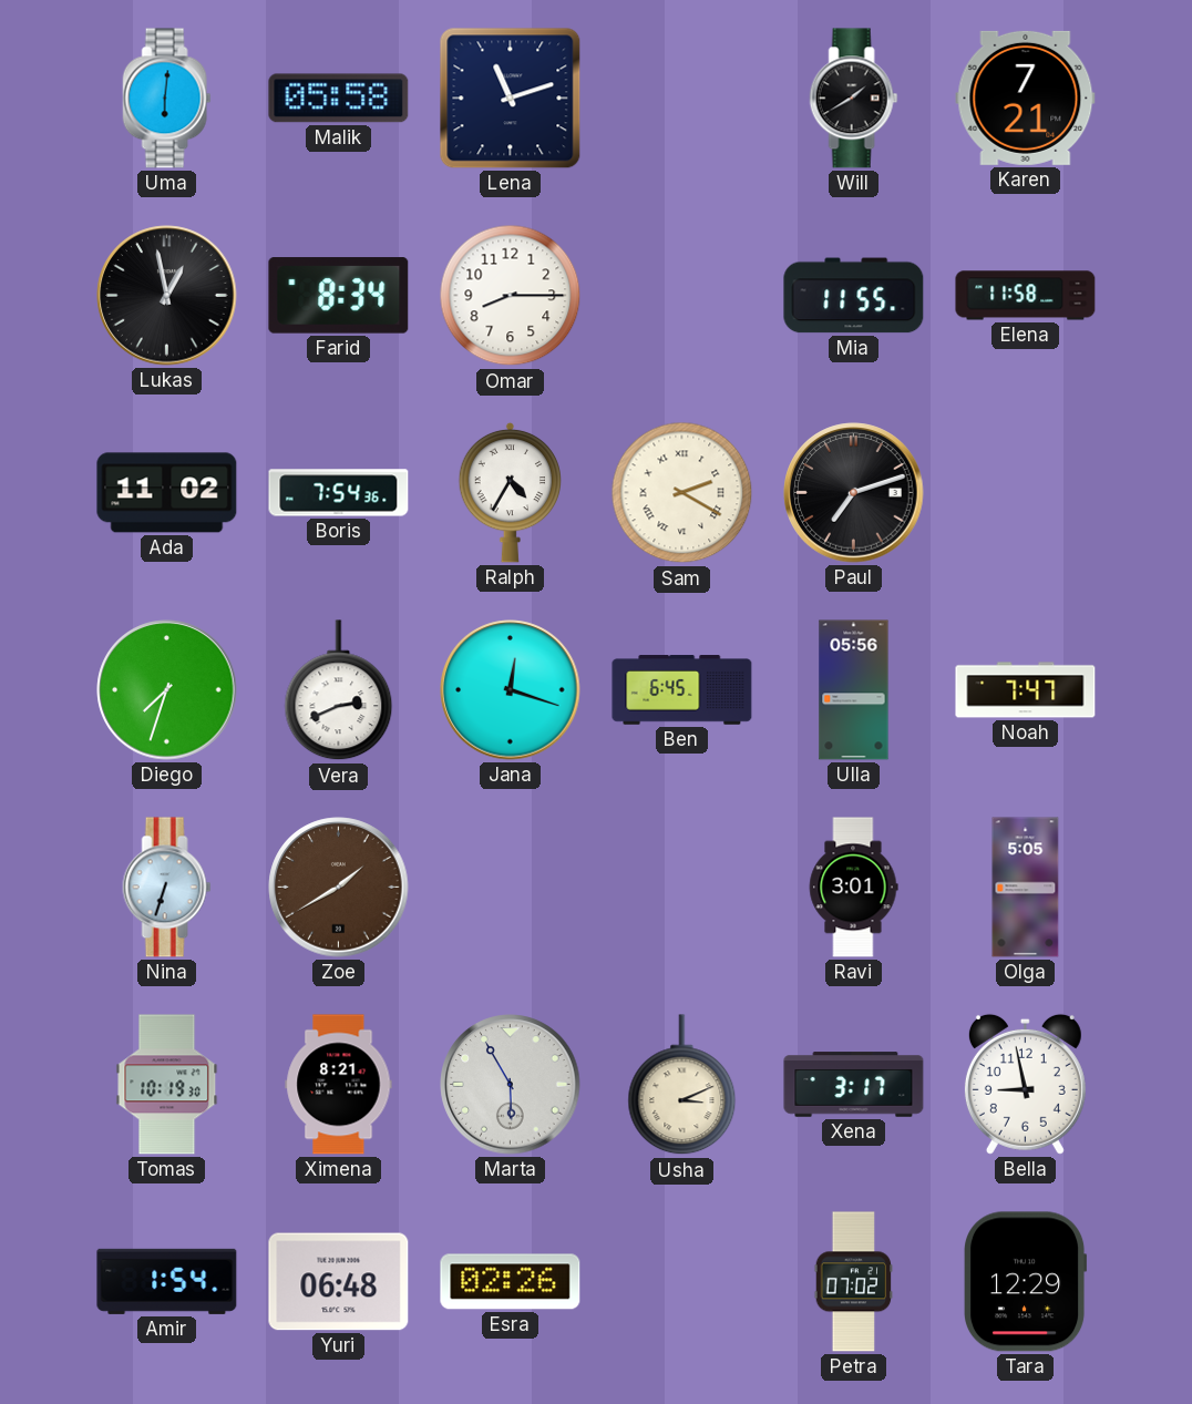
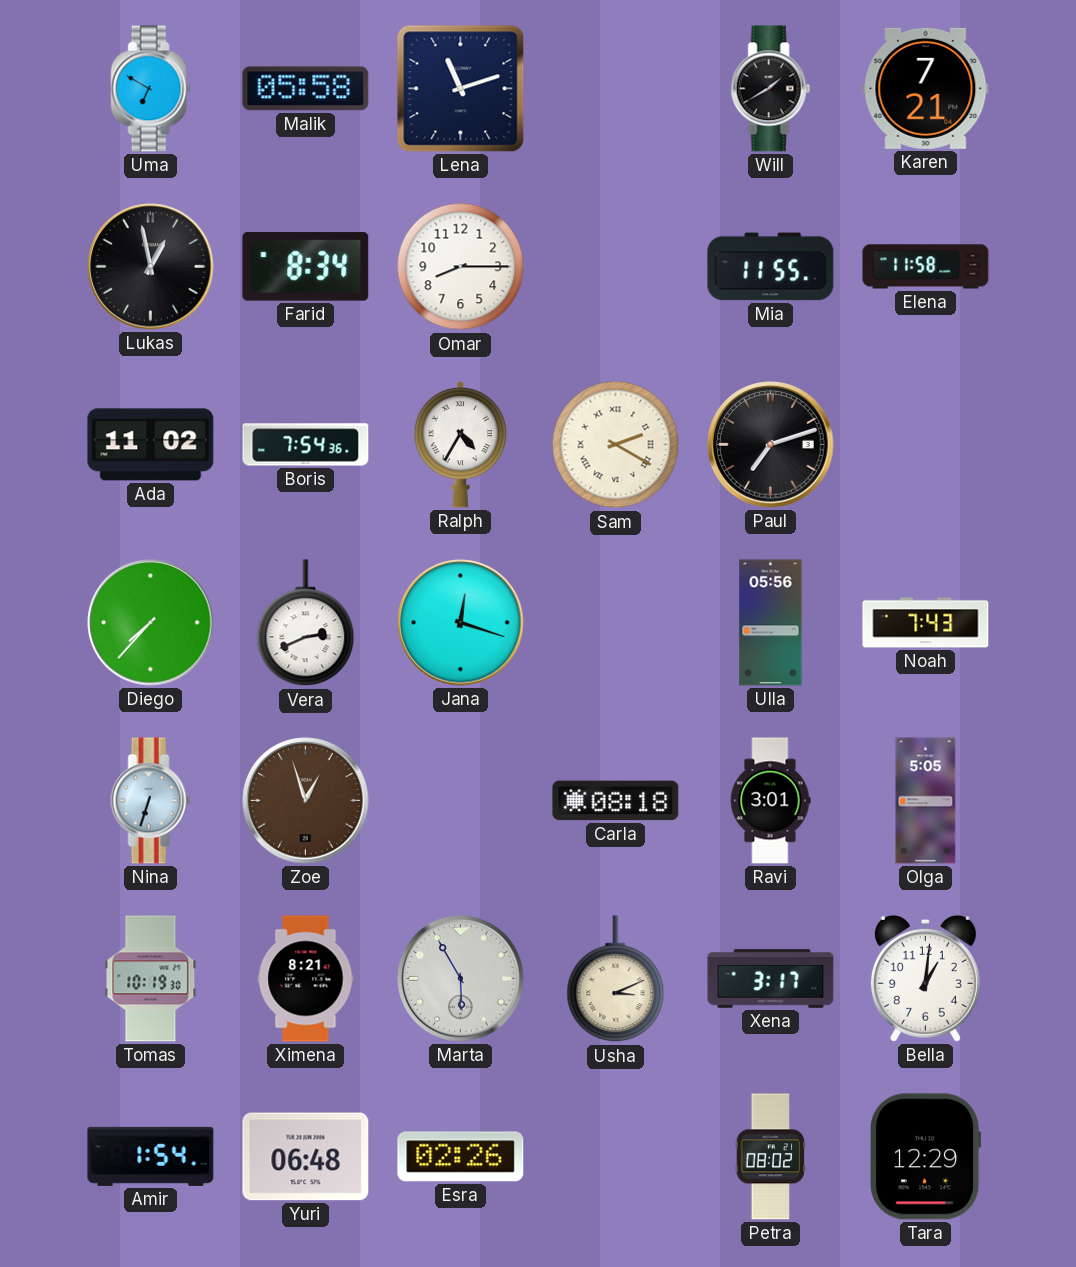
Uma: 6:01 -> 6:50 (151, 89)
Diego: 7:33 -> 7:37 (151, 623)
Ben: 6:45 -> none (682, 690)
Noah: 7:47 -> 7:43 (926, 623)
Zoe: 1:40 -> 12:57 (306, 801)
Carla: none -> 08:18 (616, 801)
Bella: 8:58 -> 1:01 (925, 978)
Petra: 07:02 -> 08:02 (771, 1157)
